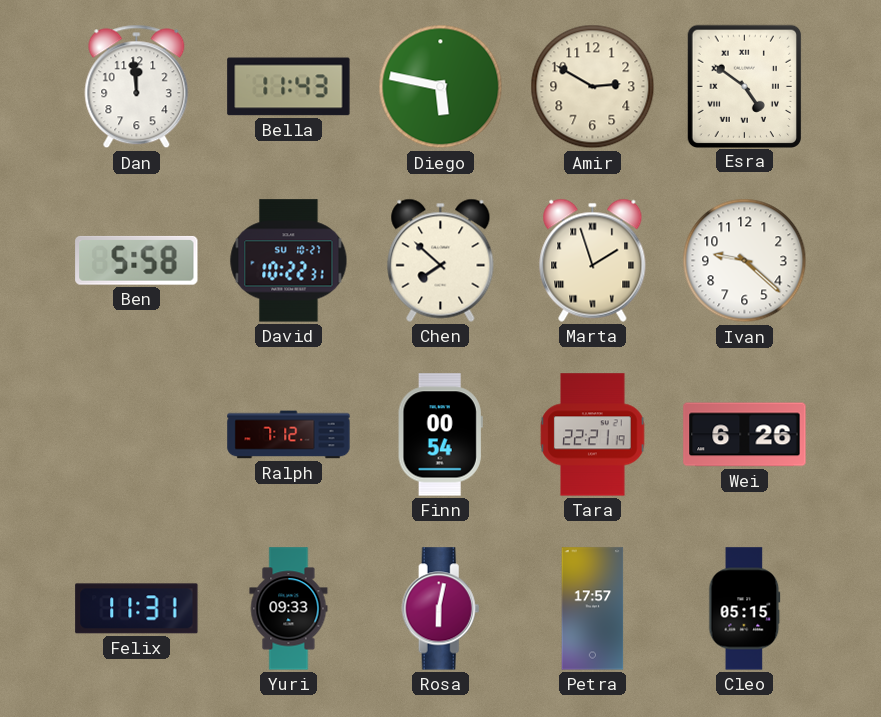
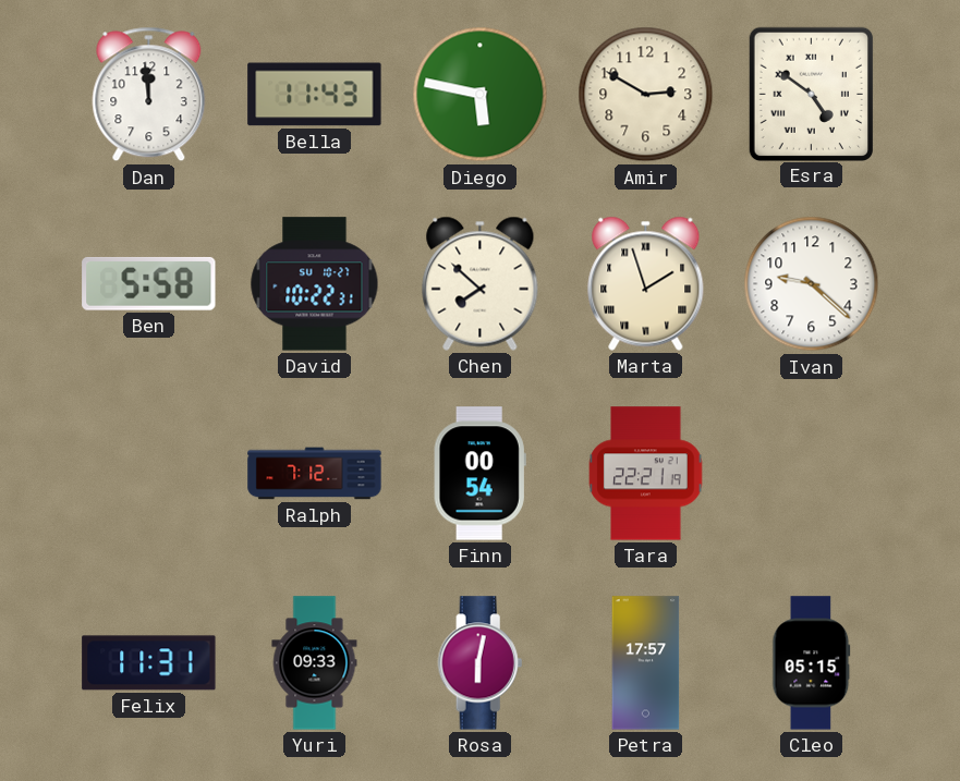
Wei: 6:26 -> none (745, 435)
